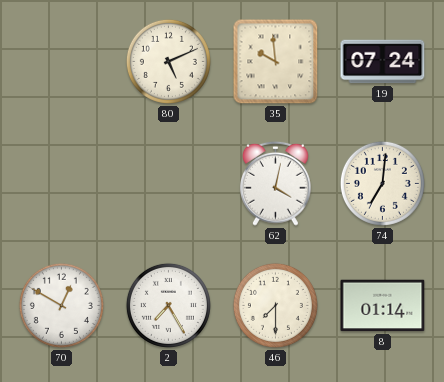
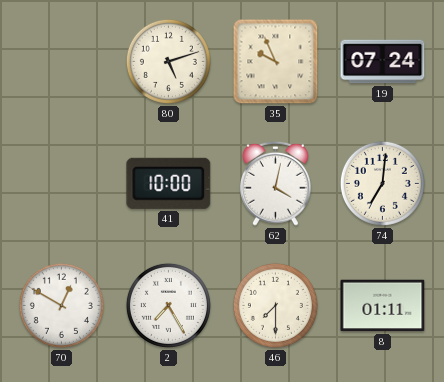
80: 5:11 -> 5:12 (168, 61)
35: 9:59 -> 9:56 (276, 62)
41: none -> 10:00 (169, 183)
8: 01:14 -> 01:11 (383, 306)
